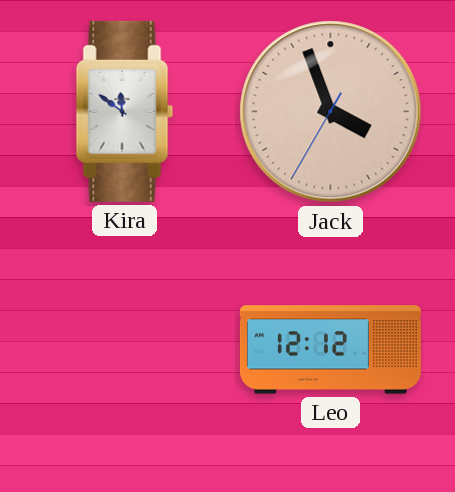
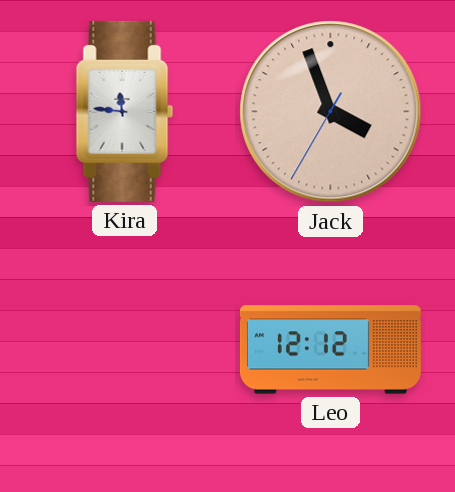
Kira: 11:51 -> 11:46 (125, 111)
